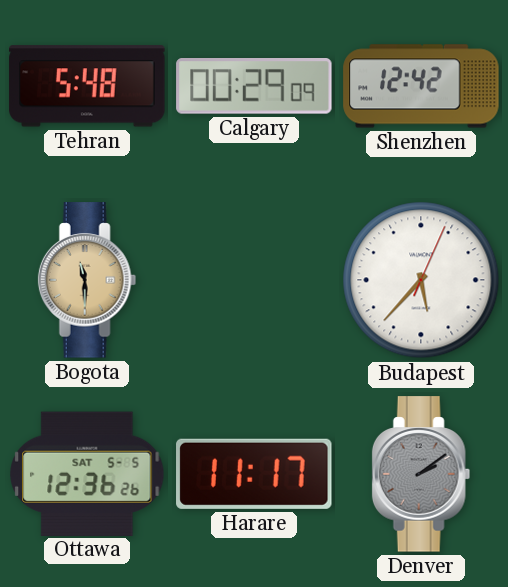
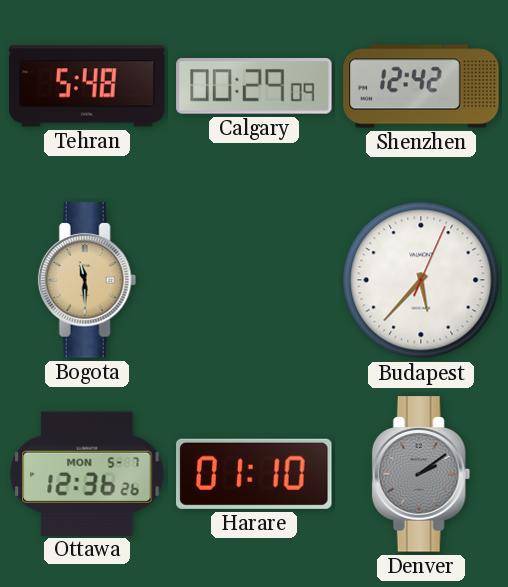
Ottawa date: SAT 5-5 -> MON 5-7 (87, 473)
Harare: 11:17 -> 01:10 (254, 474)
